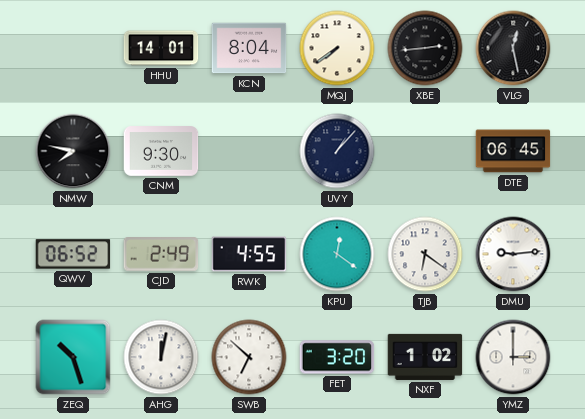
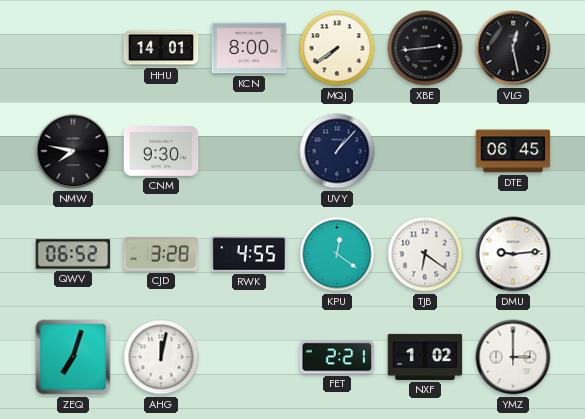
KCN: 8:04 -> 8:00 (249, 48)
CJD: 2:49 -> 3:28 (161, 255)
ZEQ: 10:27 -> 7:03 (73, 357)
SWB: 6:52 -> none (249, 357)
FET: 3:20 -> 2:21 (337, 357)
